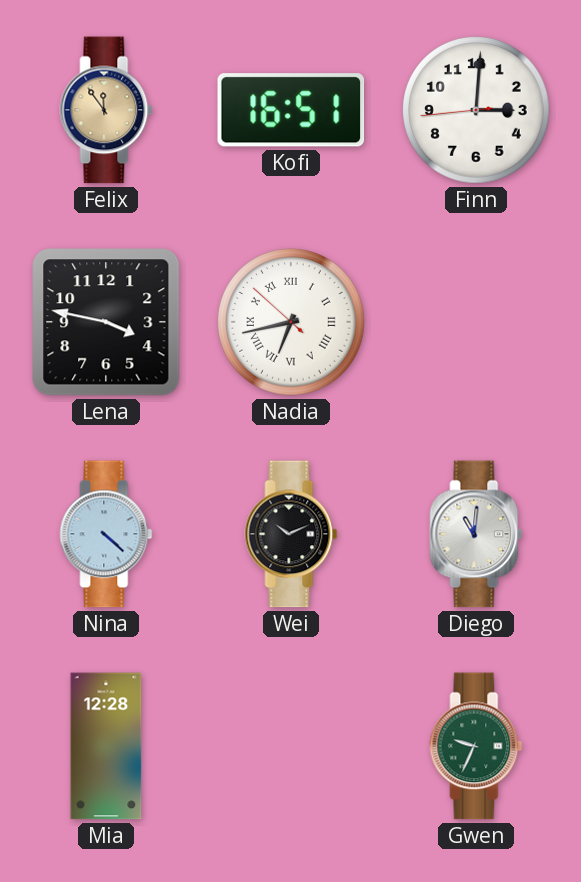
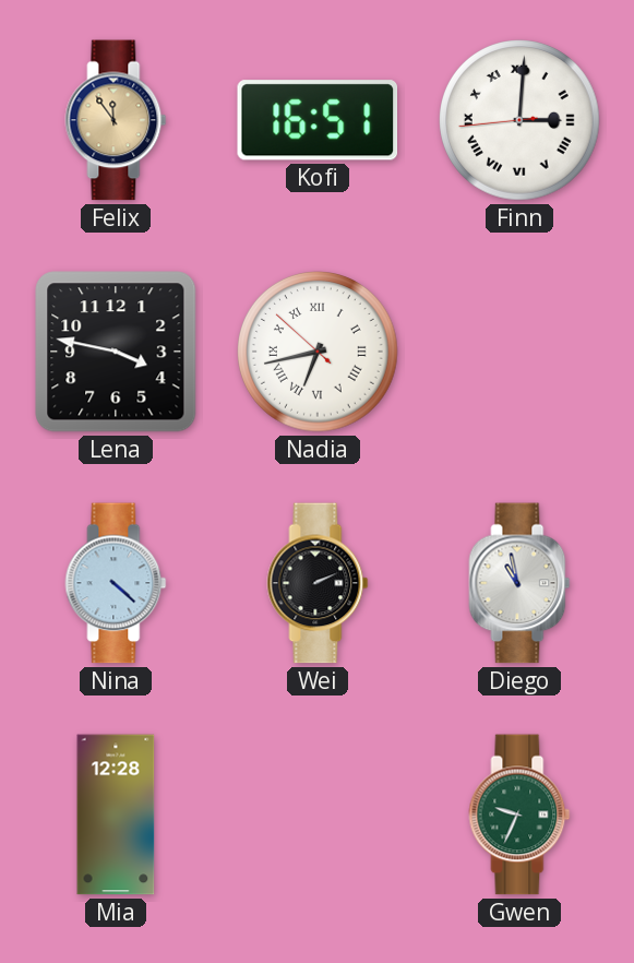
Finn numerals: Arabic -> Roman (519, 120)
Wei: 10:11 -> 2:11 (318, 583)
Diego: 11:01 -> 10:58 (519, 583)
